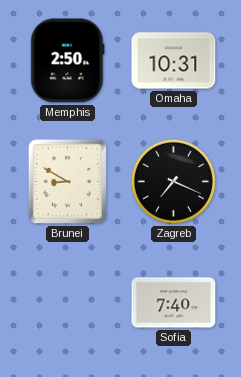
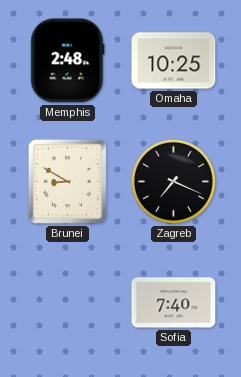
Memphis: 2:50 -> 2:48 (68, 61)
Omaha: 10:31 -> 10:25 (174, 61)
